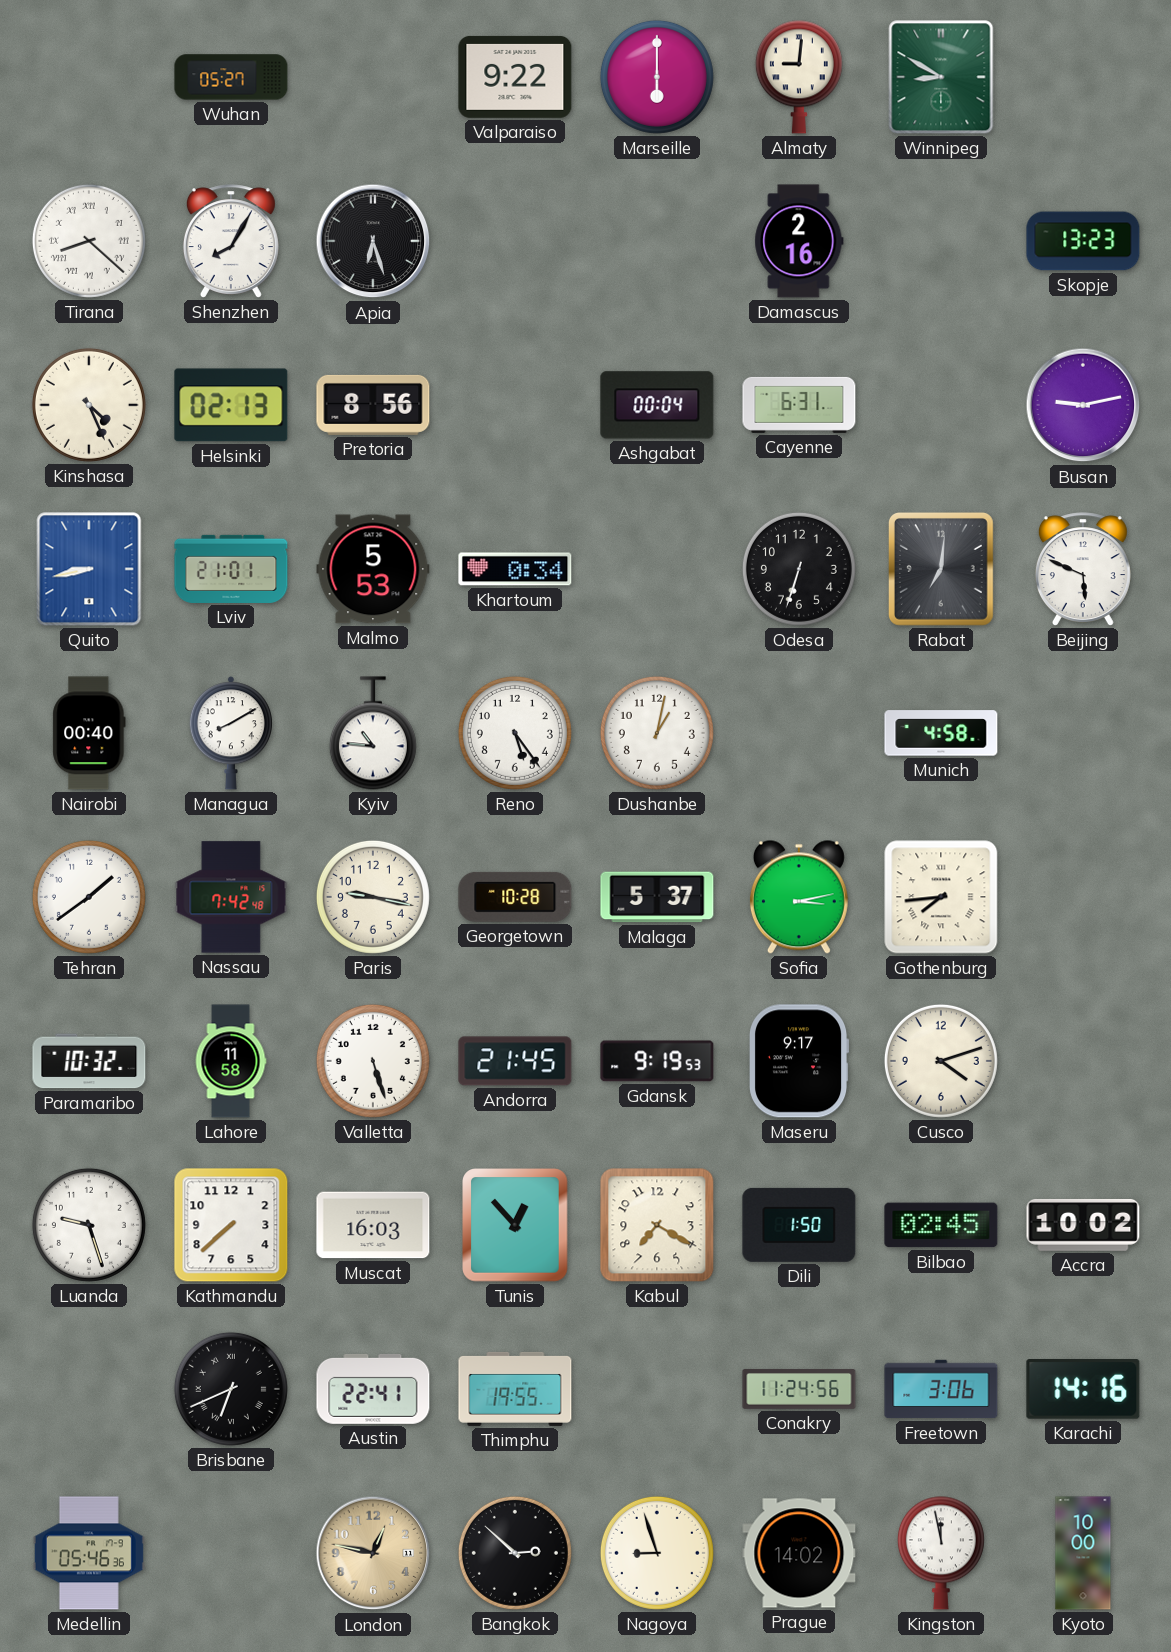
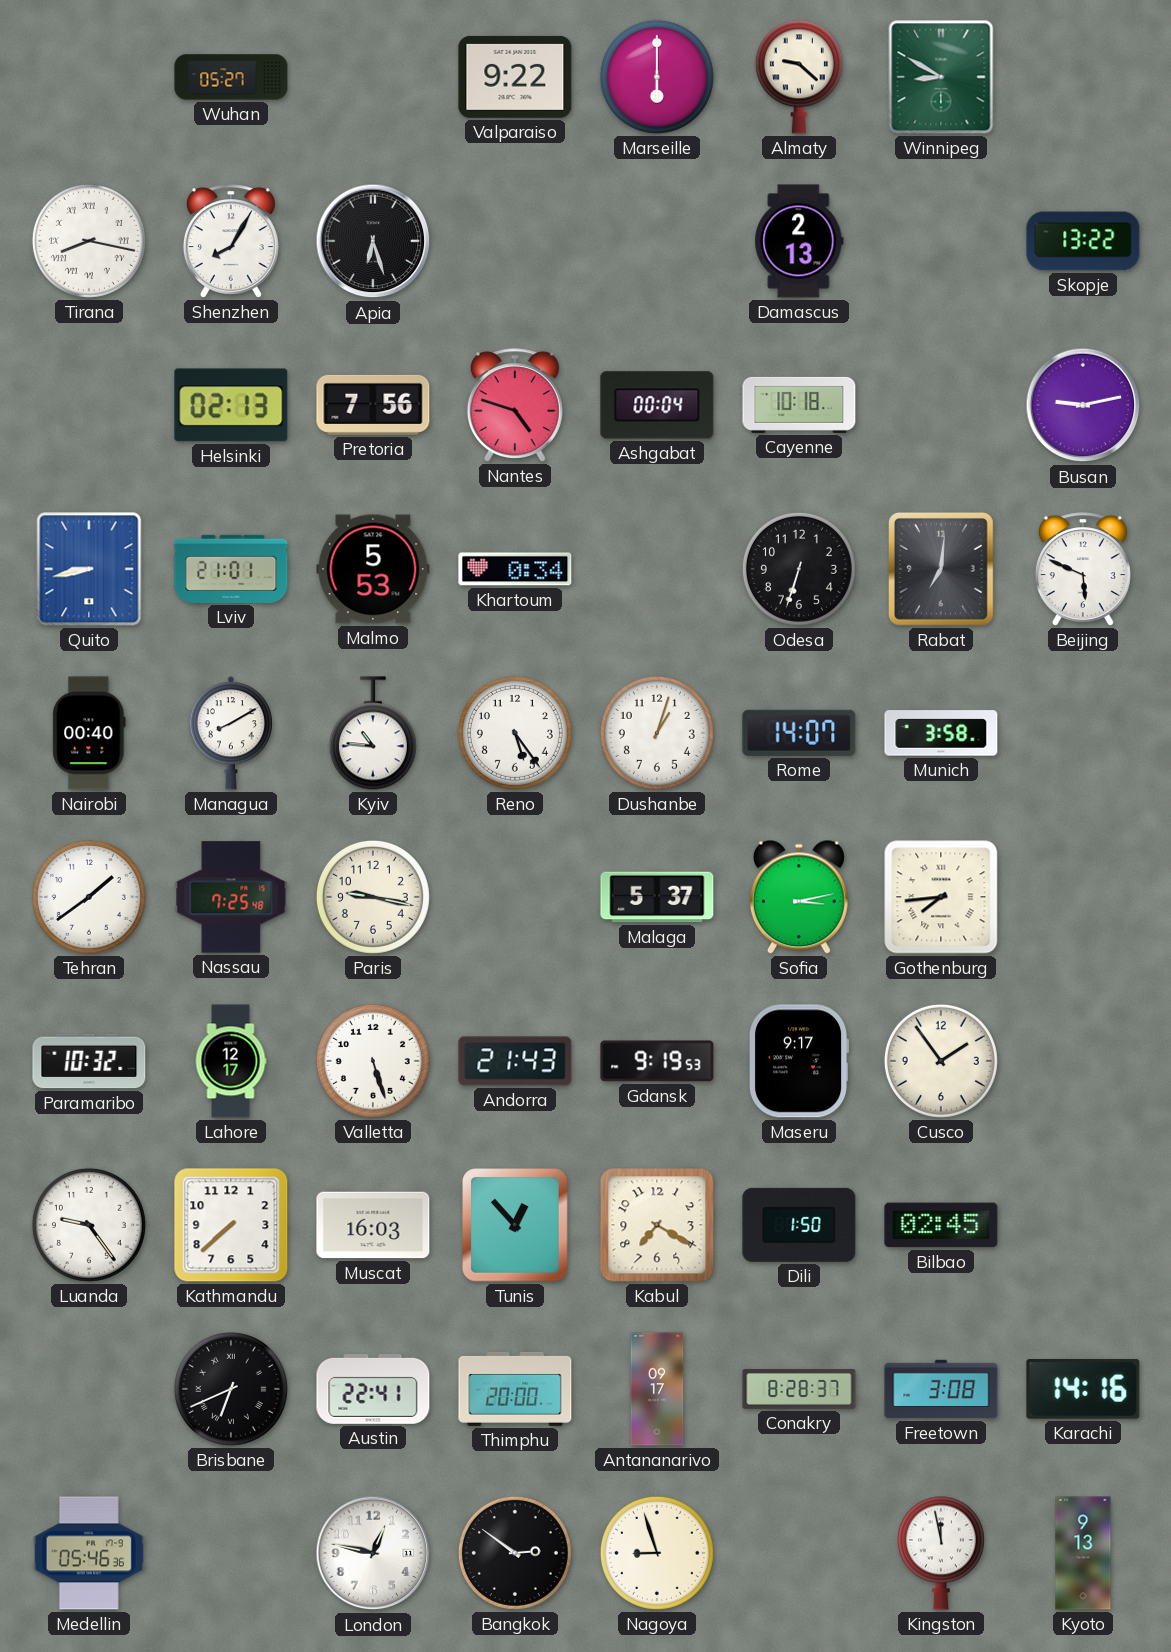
Almaty: 9:01 -> 9:22 (799, 77)
Tirana: 8:22 -> 8:17 (89, 241)
Damascus: 2:16 -> 2:13 (799, 241)
Skopje: 13:23 -> 13:22 (1083, 241)
Kinshasa: 4:26 -> none (89, 405)
Pretoria: 8:56 -> 7:56 (373, 405)
Nantes: none -> 4:48 (515, 405)
Cayenne: 6:31 -> 10:18 (799, 405)
Dushanbe: 1:02 -> 1:03 (657, 733)
Rome: none -> 14:07 (799, 733)
Munich: 4:58 -> 3:58 (941, 733)
Nassau: 7:42 -> 7:25 (231, 897)
Georgetown: 10:28 -> none (515, 897)
Lahore: 11:58 -> 12:17 (231, 1061)
Andorra: 21:45 -> 21:43 (515, 1061)
Cusco: 4:12 -> 1:54 (941, 1061)
Luanda: 9:27 -> 9:24 (89, 1225)
Accra: 10:02 -> none (1083, 1225)
Thimphu: 19:55 -> 20:00 (515, 1389)
Antananarivo: none -> 09:17 (657, 1389)
Conakry: 11:24 -> 8:28 (799, 1389)
Freetown: 3:06 -> 3:08 (941, 1389)
London dial: champagne -> white (373, 1553)
Bangkok: 2:52 -> 2:51 (515, 1553)
Prague: 14:02 -> none (799, 1553)
Kyoto: 10:00 -> 9:13 (1083, 1553)
